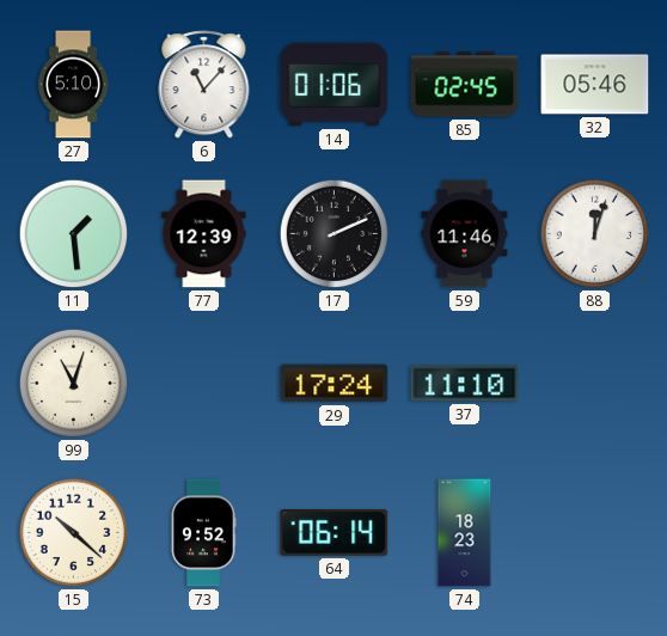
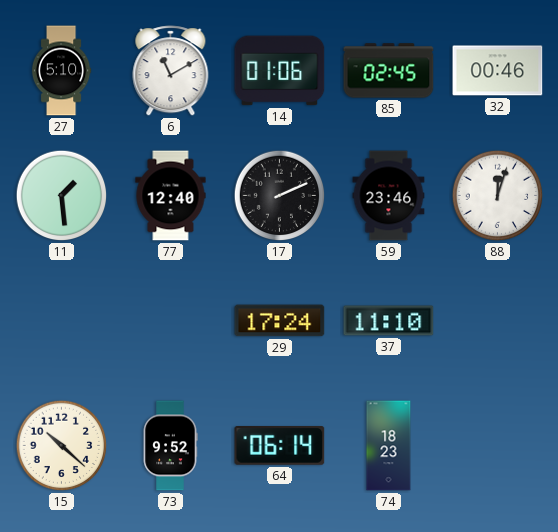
6: 11:07 -> 11:10 (171, 71)
32: 05:46 -> 00:46 (498, 71)
77: 12:39 -> 12:40 (171, 196)
59: 11:46 -> 23:46 (389, 196)
99: 11:03 -> none (74, 384)
